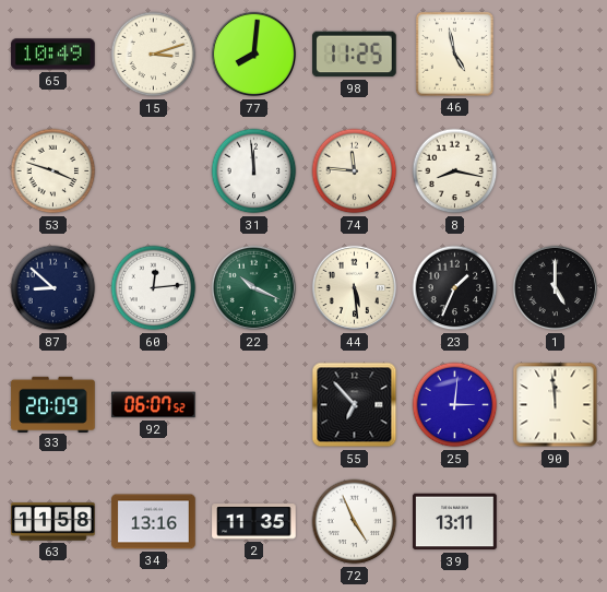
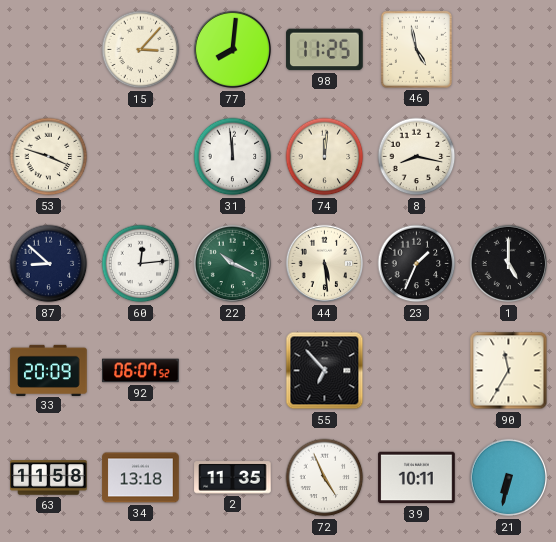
65: 10:49 -> none (53, 55)
15: 3:12 -> 3:07 (141, 50)
74: 11:46 -> 12:01 (325, 157)
25: 3:01 -> none (455, 405)
90: 11:59 -> 11:35 (509, 371)
34: 13:16 -> 13:18 (141, 478)
39: 13:11 -> 10:11 (417, 478)
21: none -> 6:32 (509, 478)
